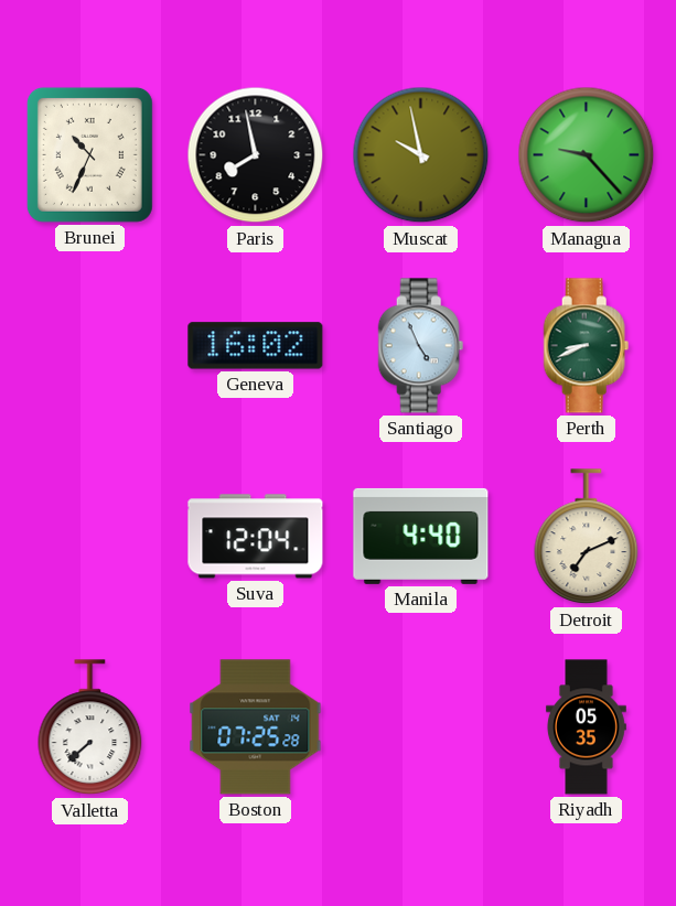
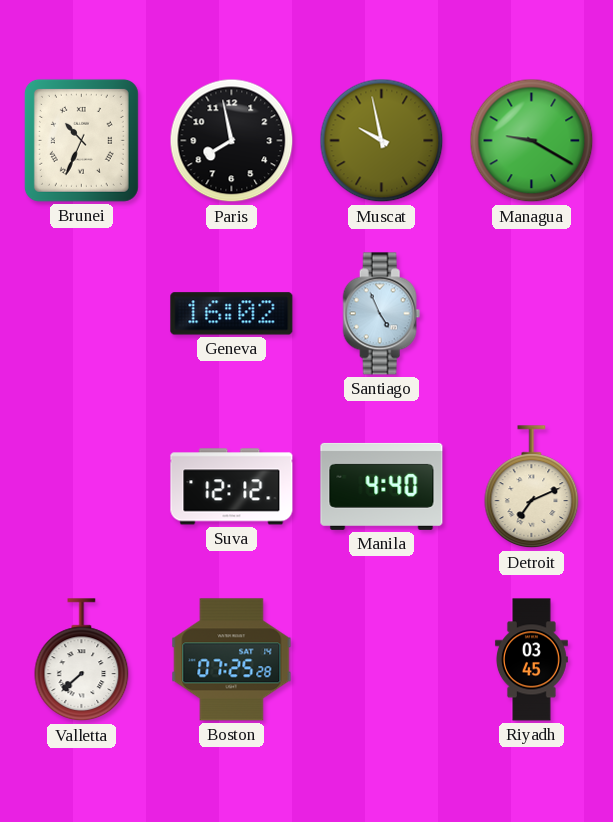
Managua: 9:23 -> 9:20 (532, 141)
Perth: 8:41 -> none (587, 346)
Suva: 12:04 -> 12:12 (232, 487)
Riyadh: 05:35 -> 03:45 (531, 660)
